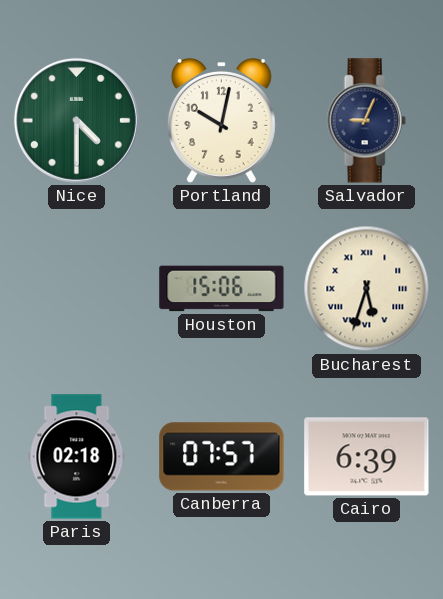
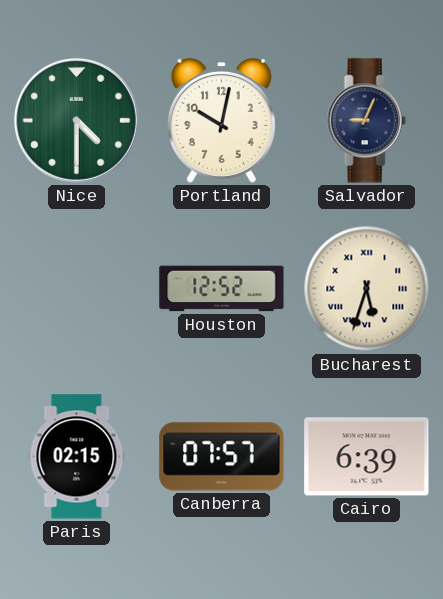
Houston: 15:06 -> 12:52 (222, 289)
Paris: 02:18 -> 02:15 (77, 457)
